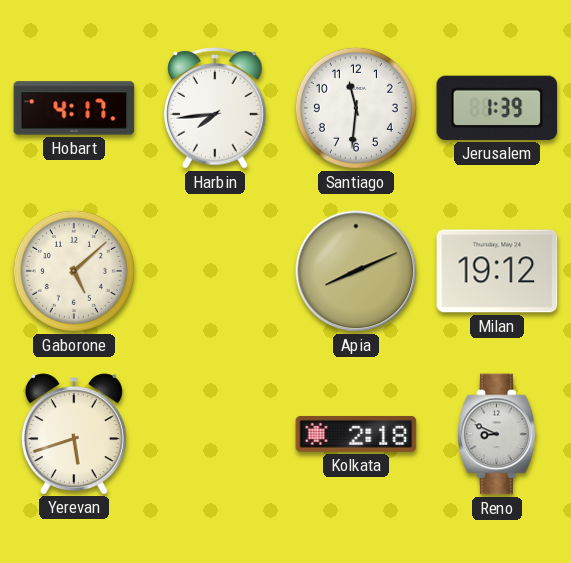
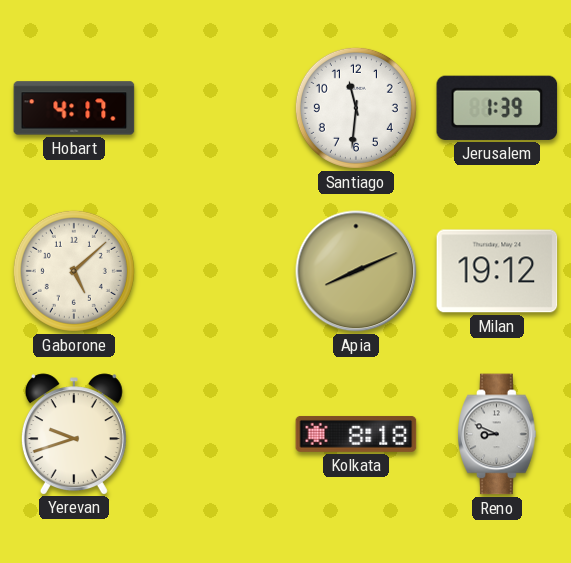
Harbin: 7:44 -> none (216, 108)
Yerevan: 5:42 -> 9:42 (74, 434)
Kolkata: 2:18 -> 8:18 (356, 434)
